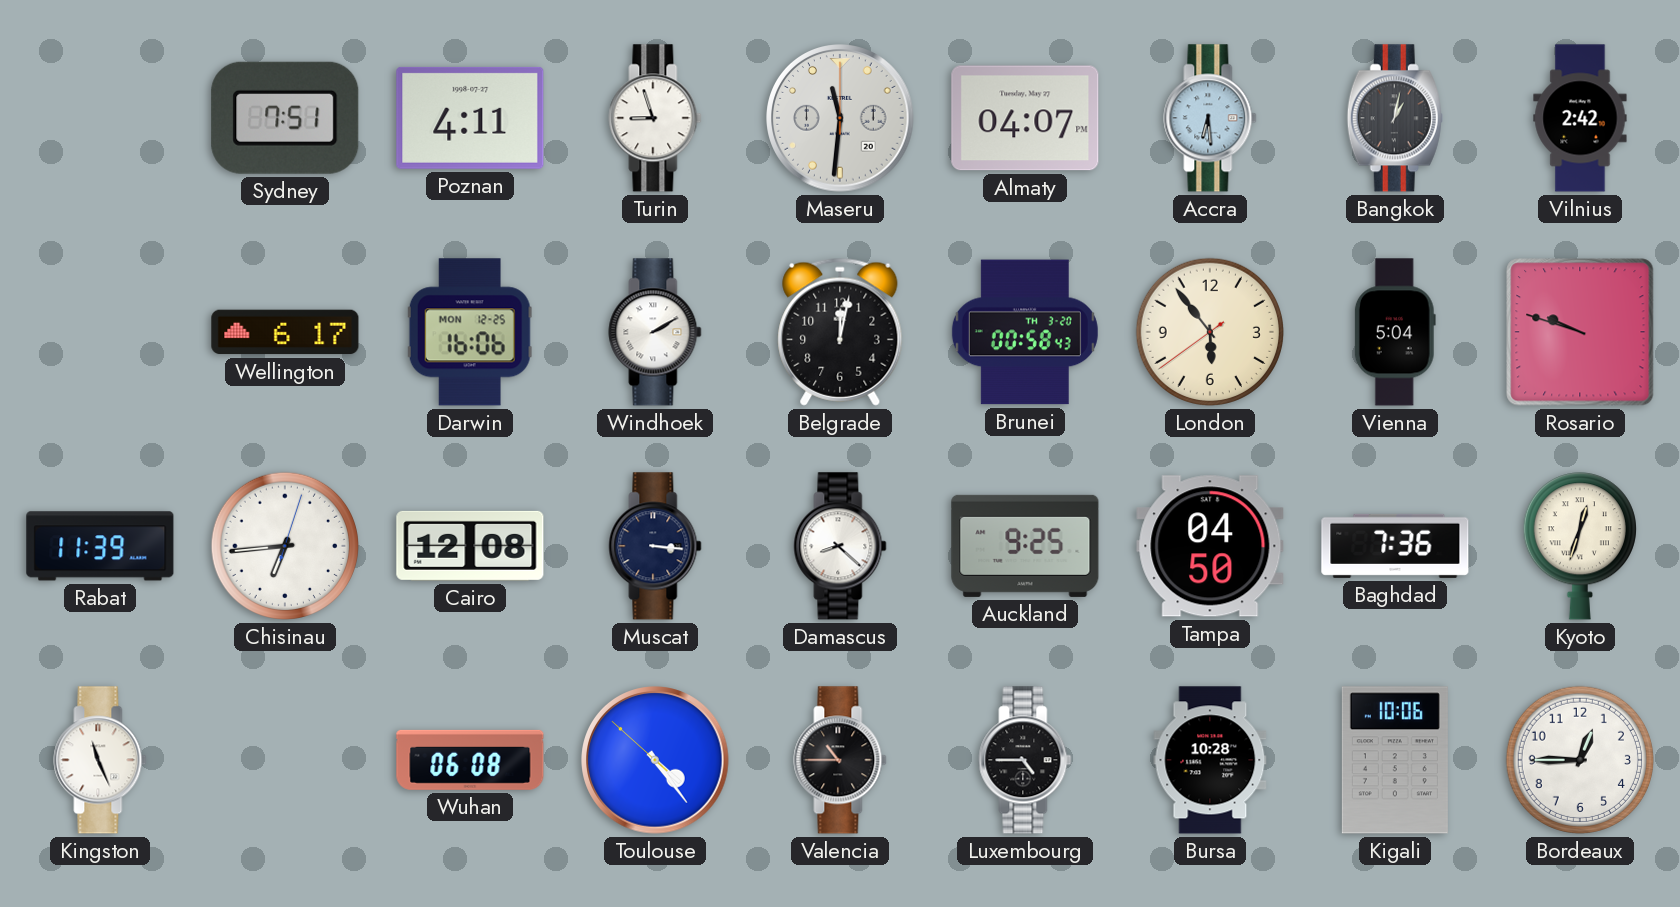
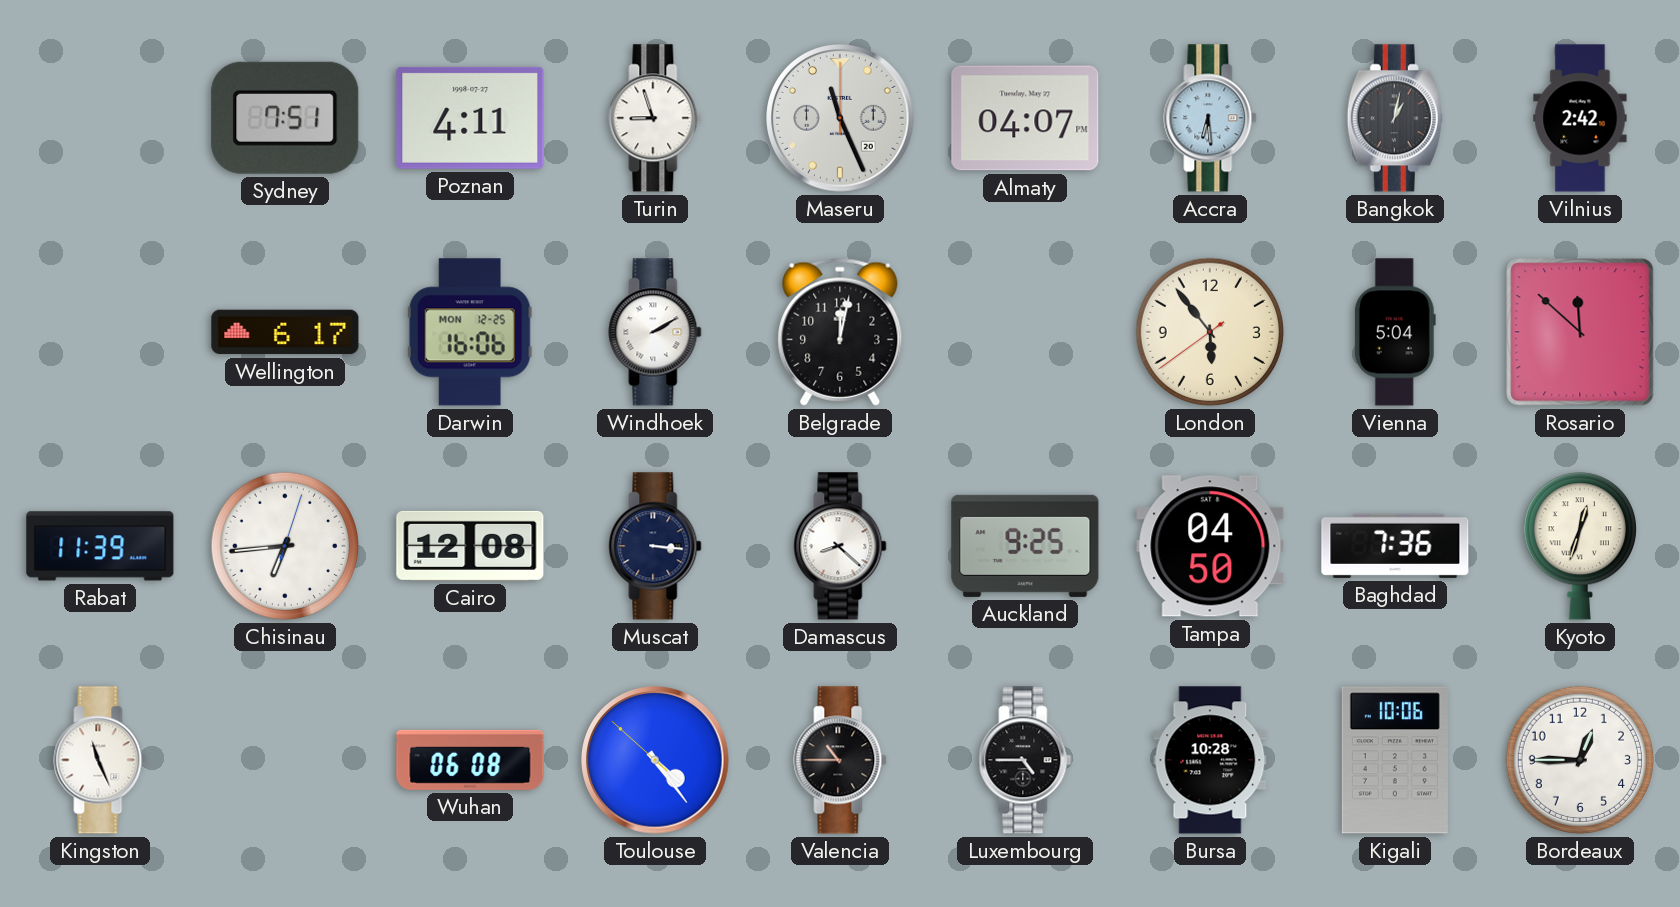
Maseru: 11:31 -> 11:26 (840, 118)
Brunei: 00:58 -> none (1025, 332)
Rosario: 9:48 -> 11:52 (1580, 332)
